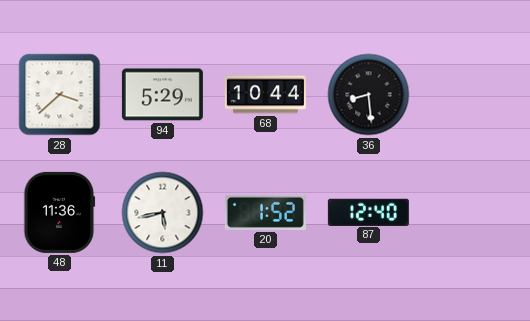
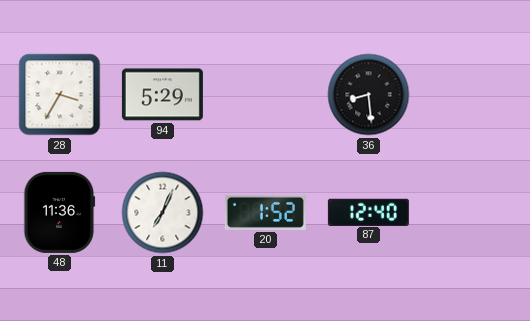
28: 3:38 -> 3:35 (60, 95)
68: 10:44 -> none (265, 95)
11: 5:43 -> 7:04 (163, 213)
